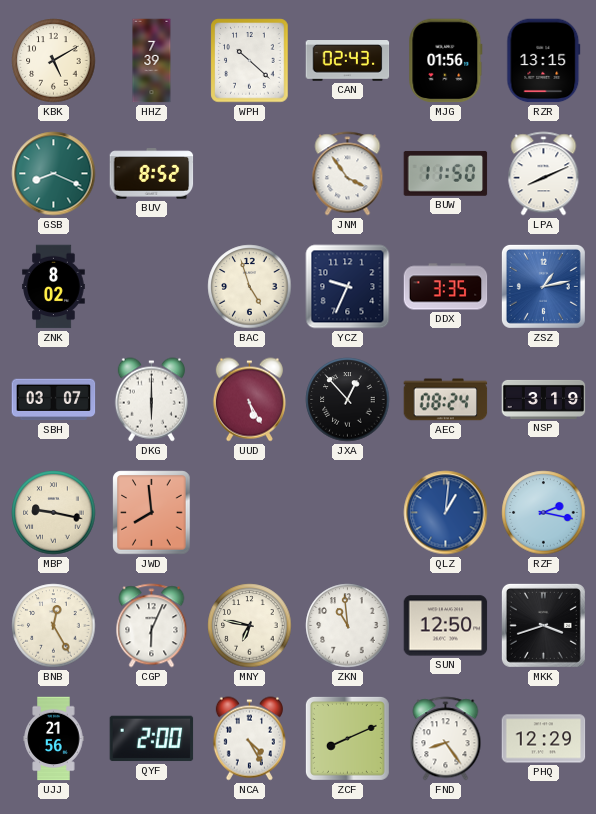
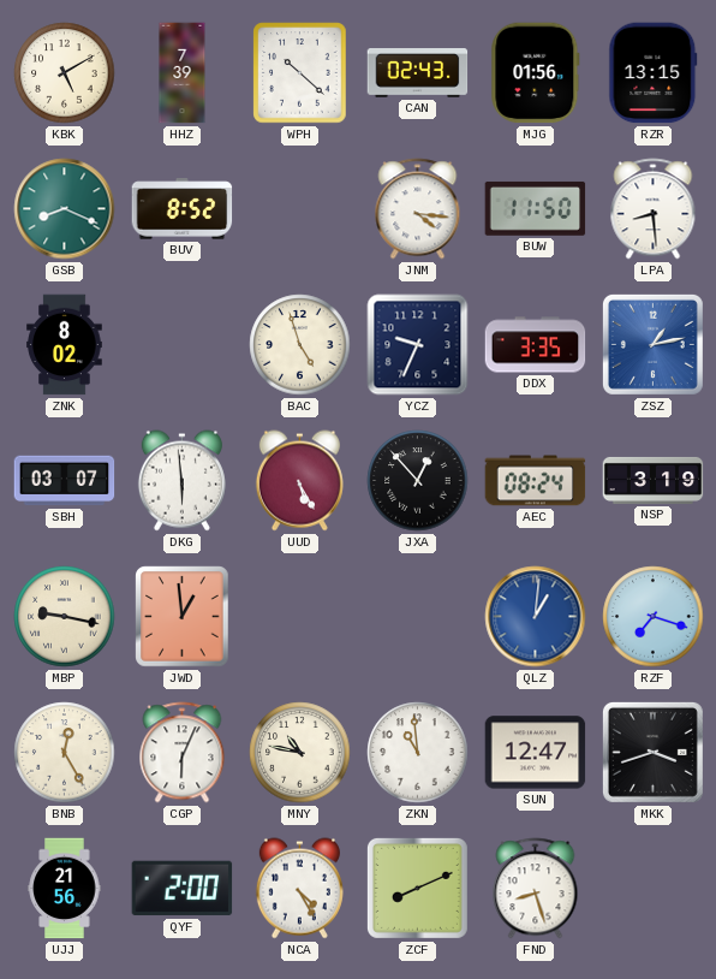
JNM: 3:54 -> 4:16 (418, 209)
LPA: 8:11 -> 8:29 (654, 209)
DKG: 6:00 -> 5:59 (181, 481)
JWD: 7:59 -> 12:59 (183, 617)
RZF: 2:17 -> 7:18 (654, 617)
MNY: 6:47 -> 10:47 (300, 753)
SUN: 12:50 -> 12:47 (536, 753)
FND: 8:24 -> 8:27 (536, 889)
PHQ: 12:29 -> none (544, 739)
